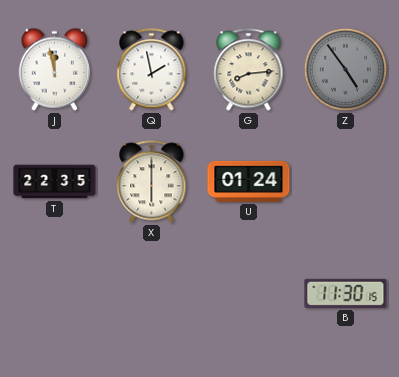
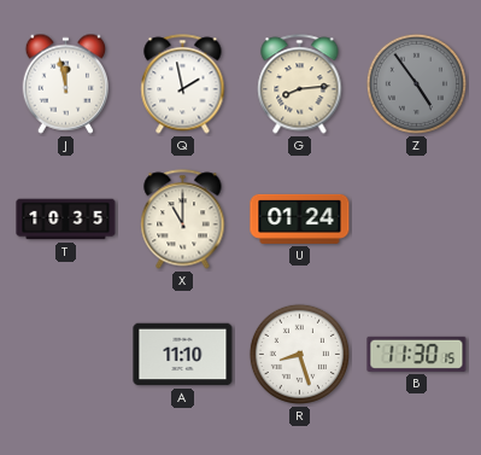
T: 22:35 -> 10:35 (66, 220)
X: 6:00 -> 11:00 (183, 220)
A: none -> 11:10 (183, 355)
R: none -> 8:27 (299, 354)
